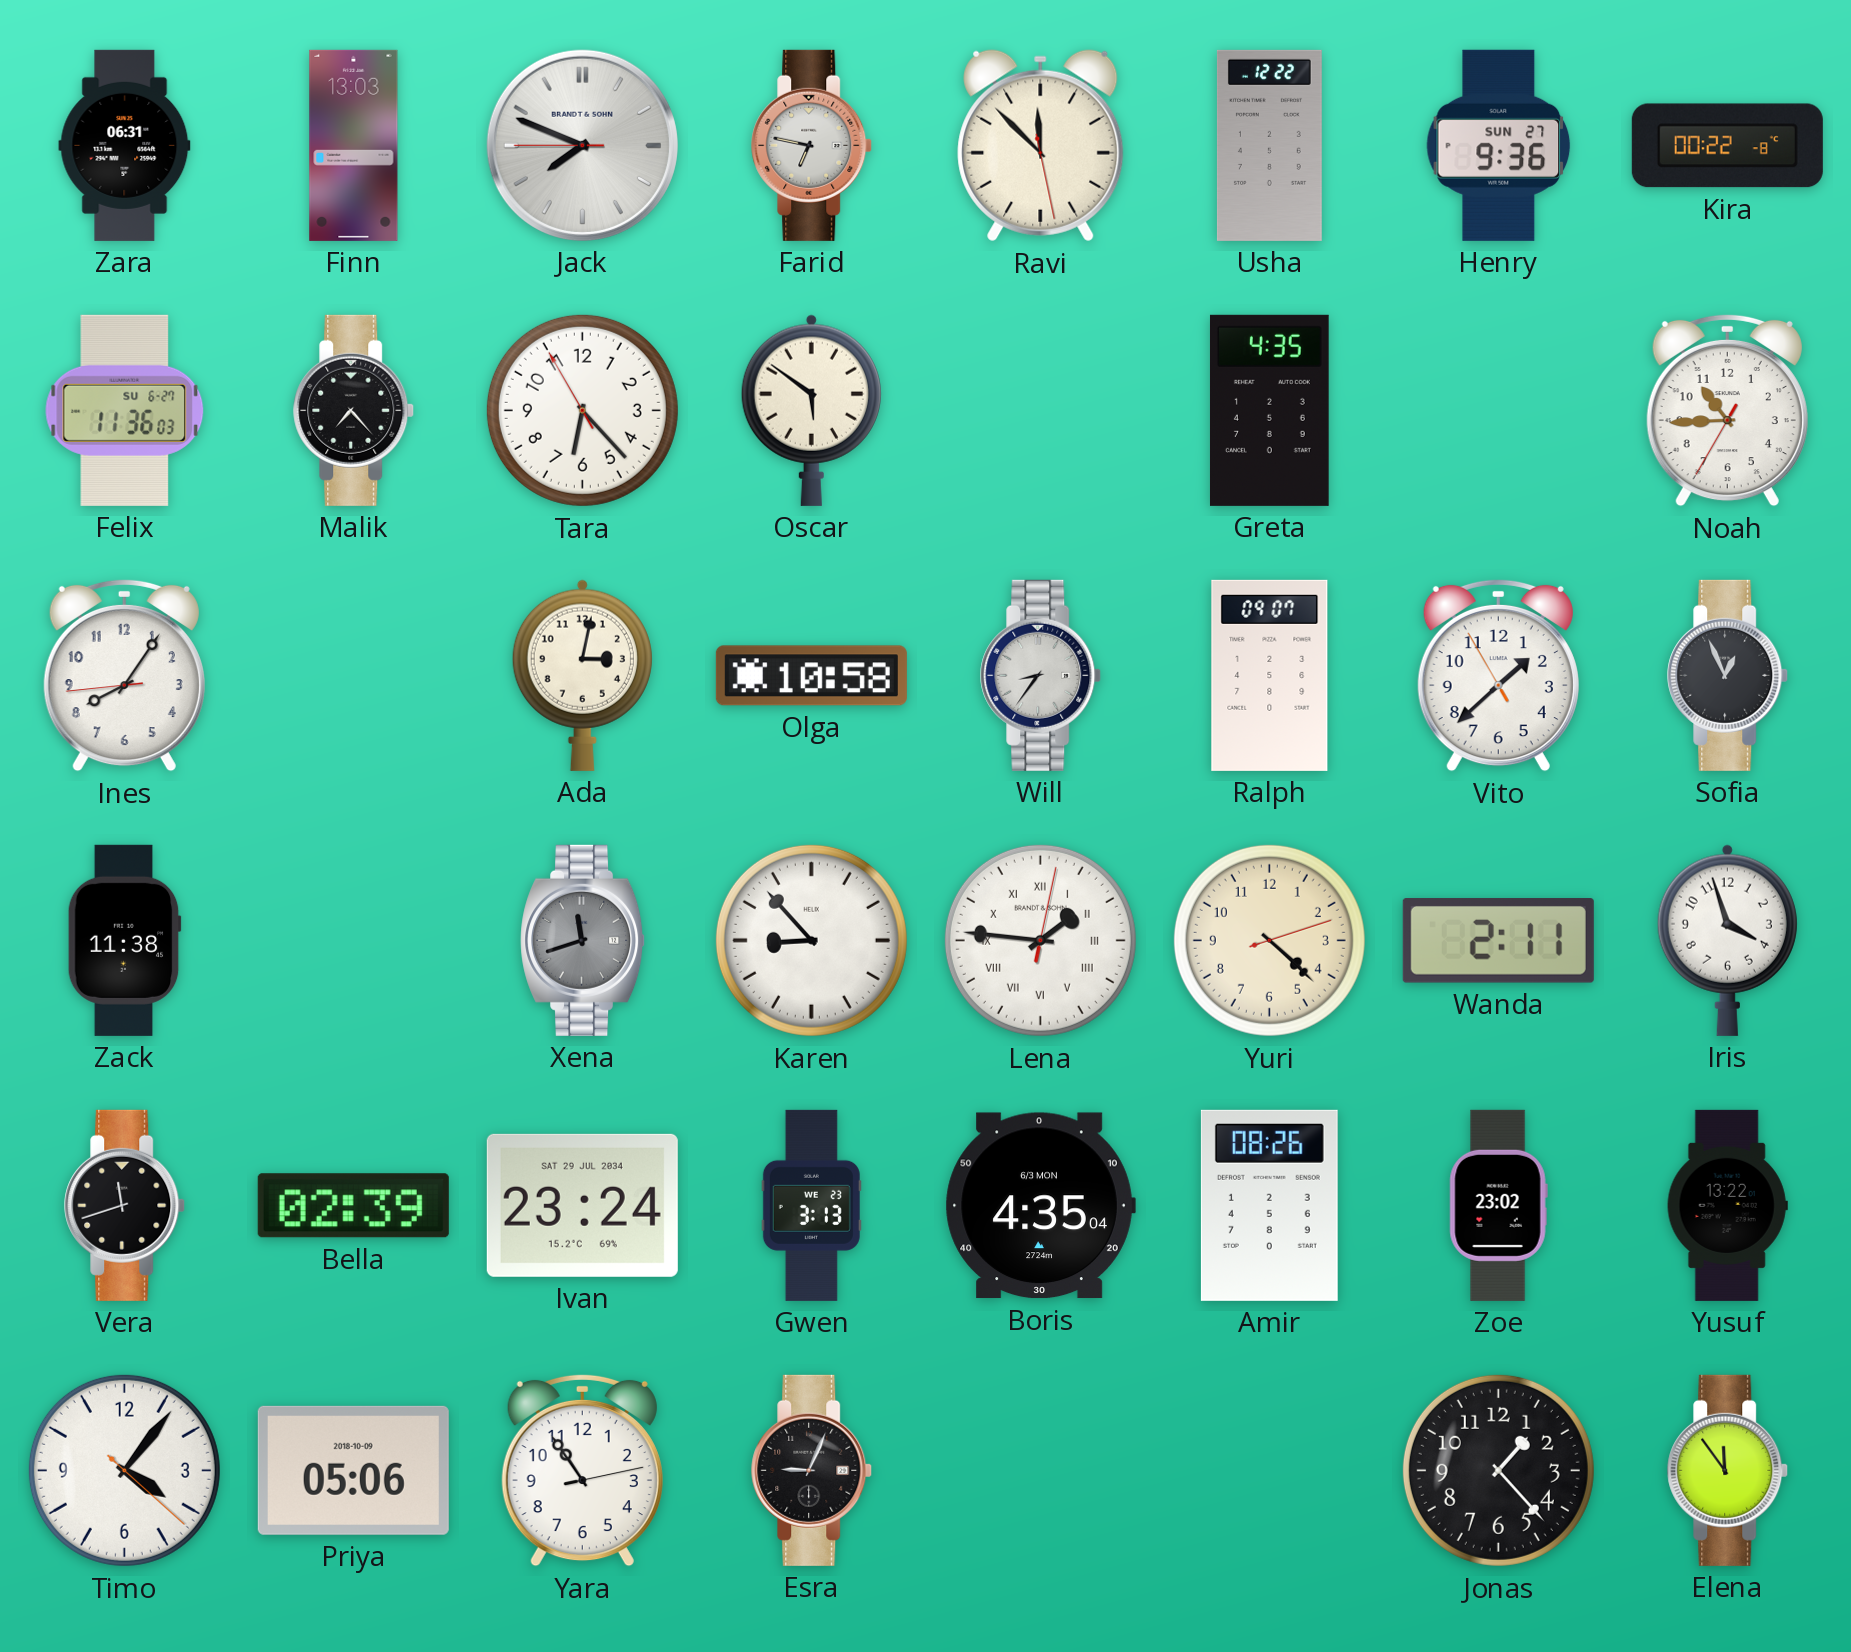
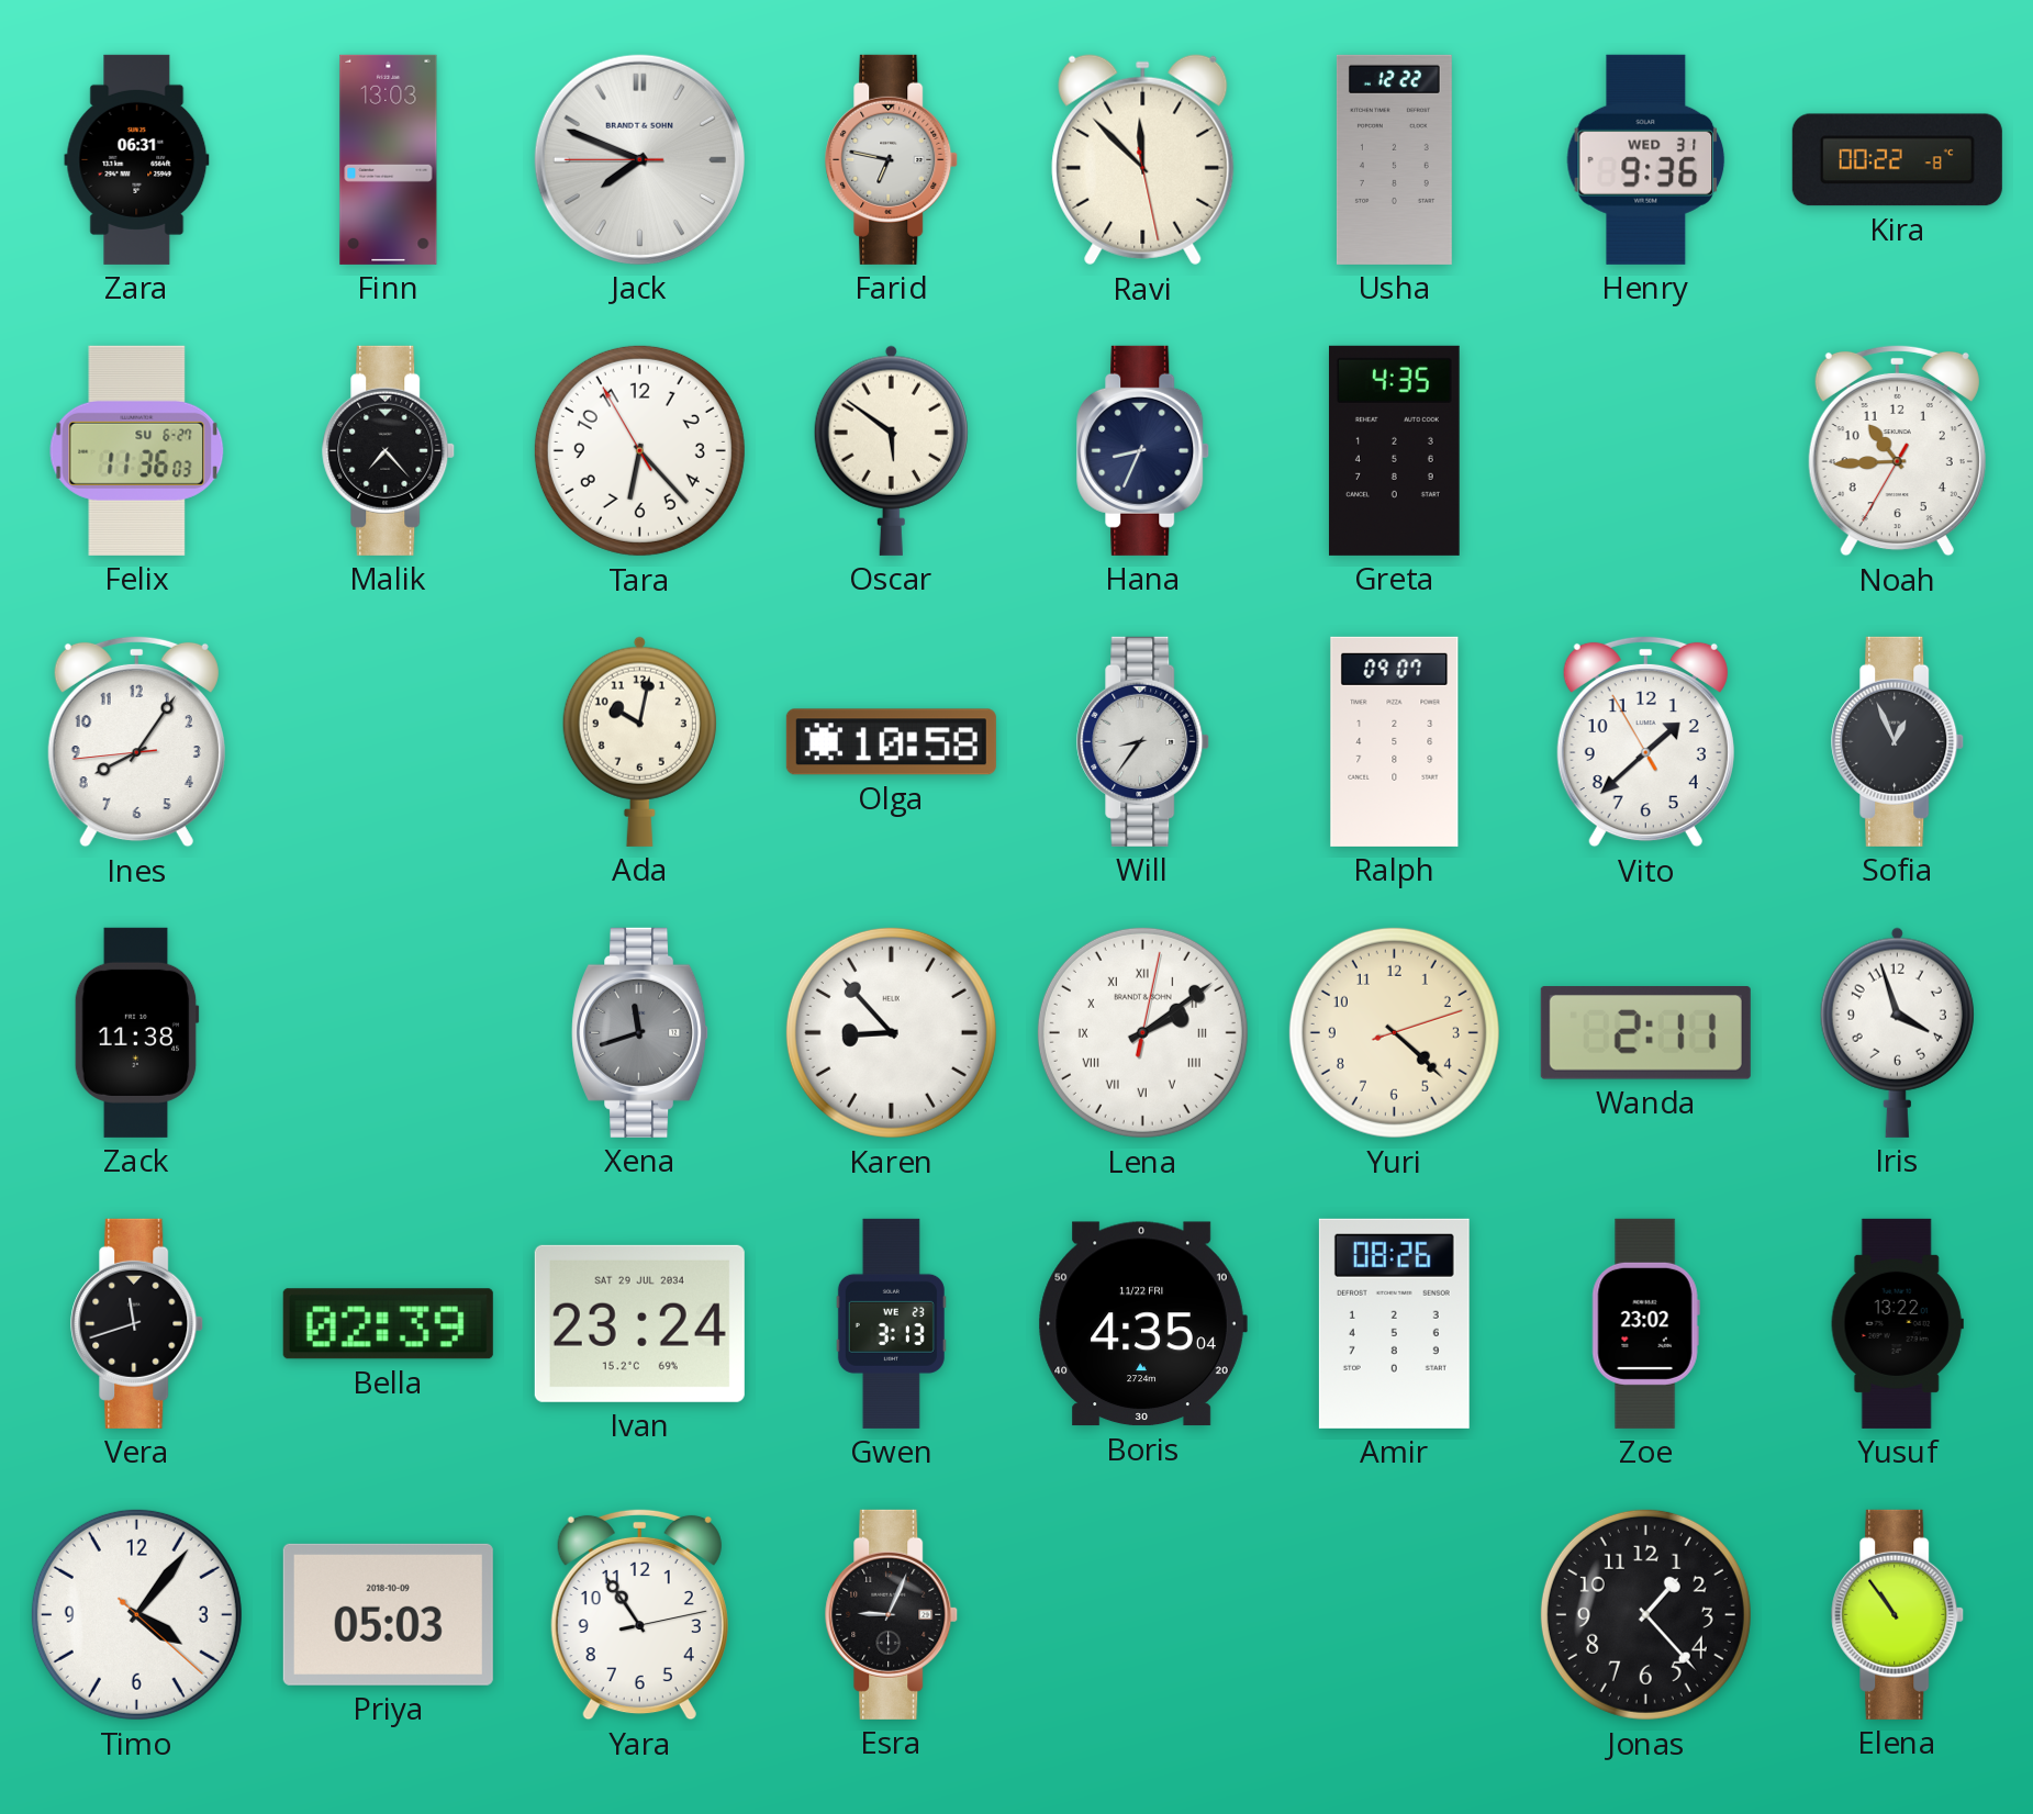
Henry date: SUN 27 -> WED 31 (1646, 159)
Hana: none -> 8:34 (1143, 450)
Ada: 3:02 -> 10:02 (639, 741)
Lena: 1:46 -> 2:09 (1142, 1032)
Boris date: 6/3 MON -> 11/22 FRI (1142, 1324)
Priya: 05:06 -> 05:03 (388, 1614)
Elena: 11:54 -> 10:54 (1898, 1614)
